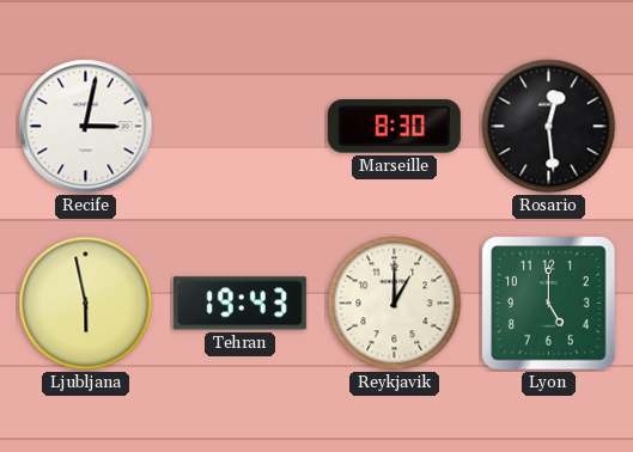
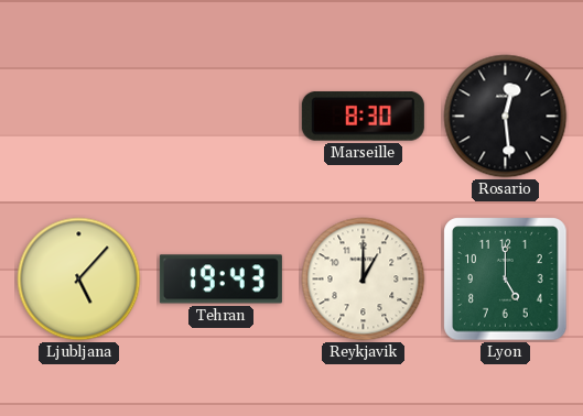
Recife: 3:02 -> none (86, 127)
Ljubljana: 5:58 -> 5:07 (79, 280)
